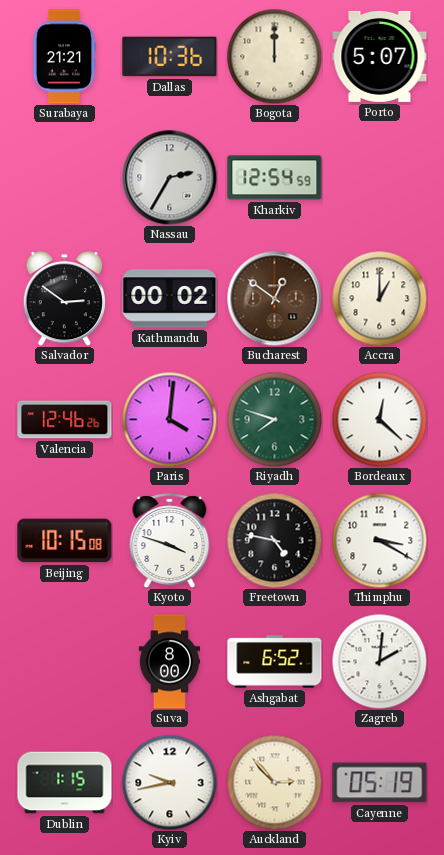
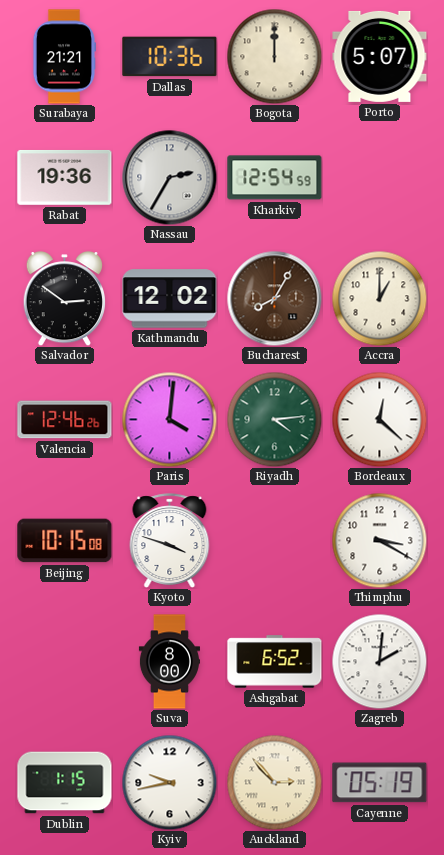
Rabat: none -> 19:36 (65, 178)
Kathmandu: 00:02 -> 12:02 (170, 299)
Bucharest: 12:51 -> 8:05 (274, 298)
Riyadh: 7:48 -> 4:14 (274, 419)
Freetown: 4:47 -> none (274, 540)
